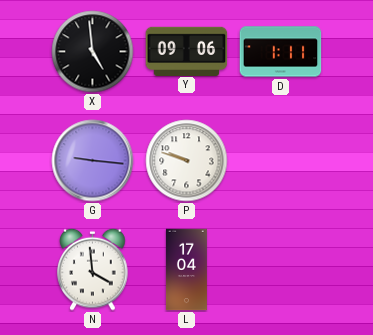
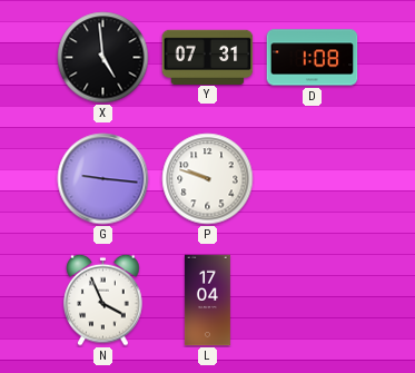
Y: 09:06 -> 07:31 (208, 57)
D: 1:11 -> 1:08 (313, 58)
N: 3:59 -> 3:56 (103, 300)
